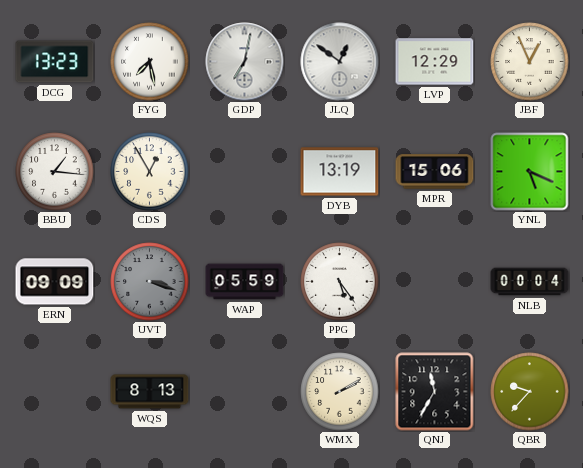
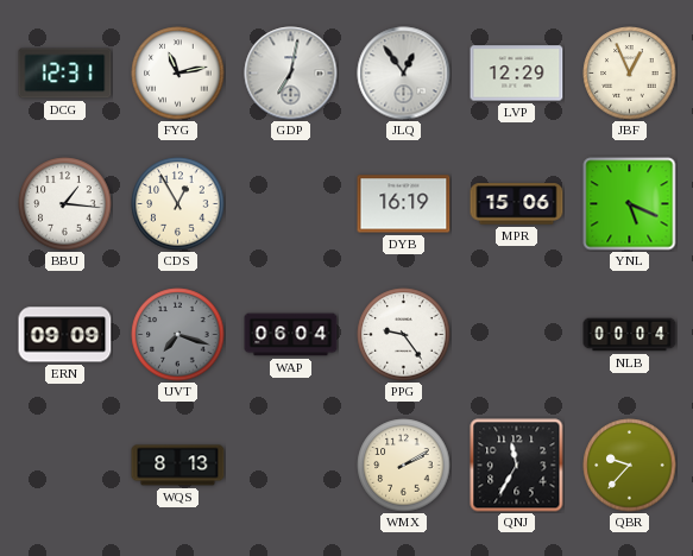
DCG: 13:23 -> 12:31 (65, 74)
FYG: 7:28 -> 11:13 (178, 74)
JLQ: 12:51 -> 12:54 (404, 74)
DYB: 13:19 -> 16:19 (404, 204)
UVT: 3:18 -> 7:18 (178, 335)
WAP: 05:59 -> 06:04 (291, 335)
PPG: 5:24 -> 9:24 (404, 335)
